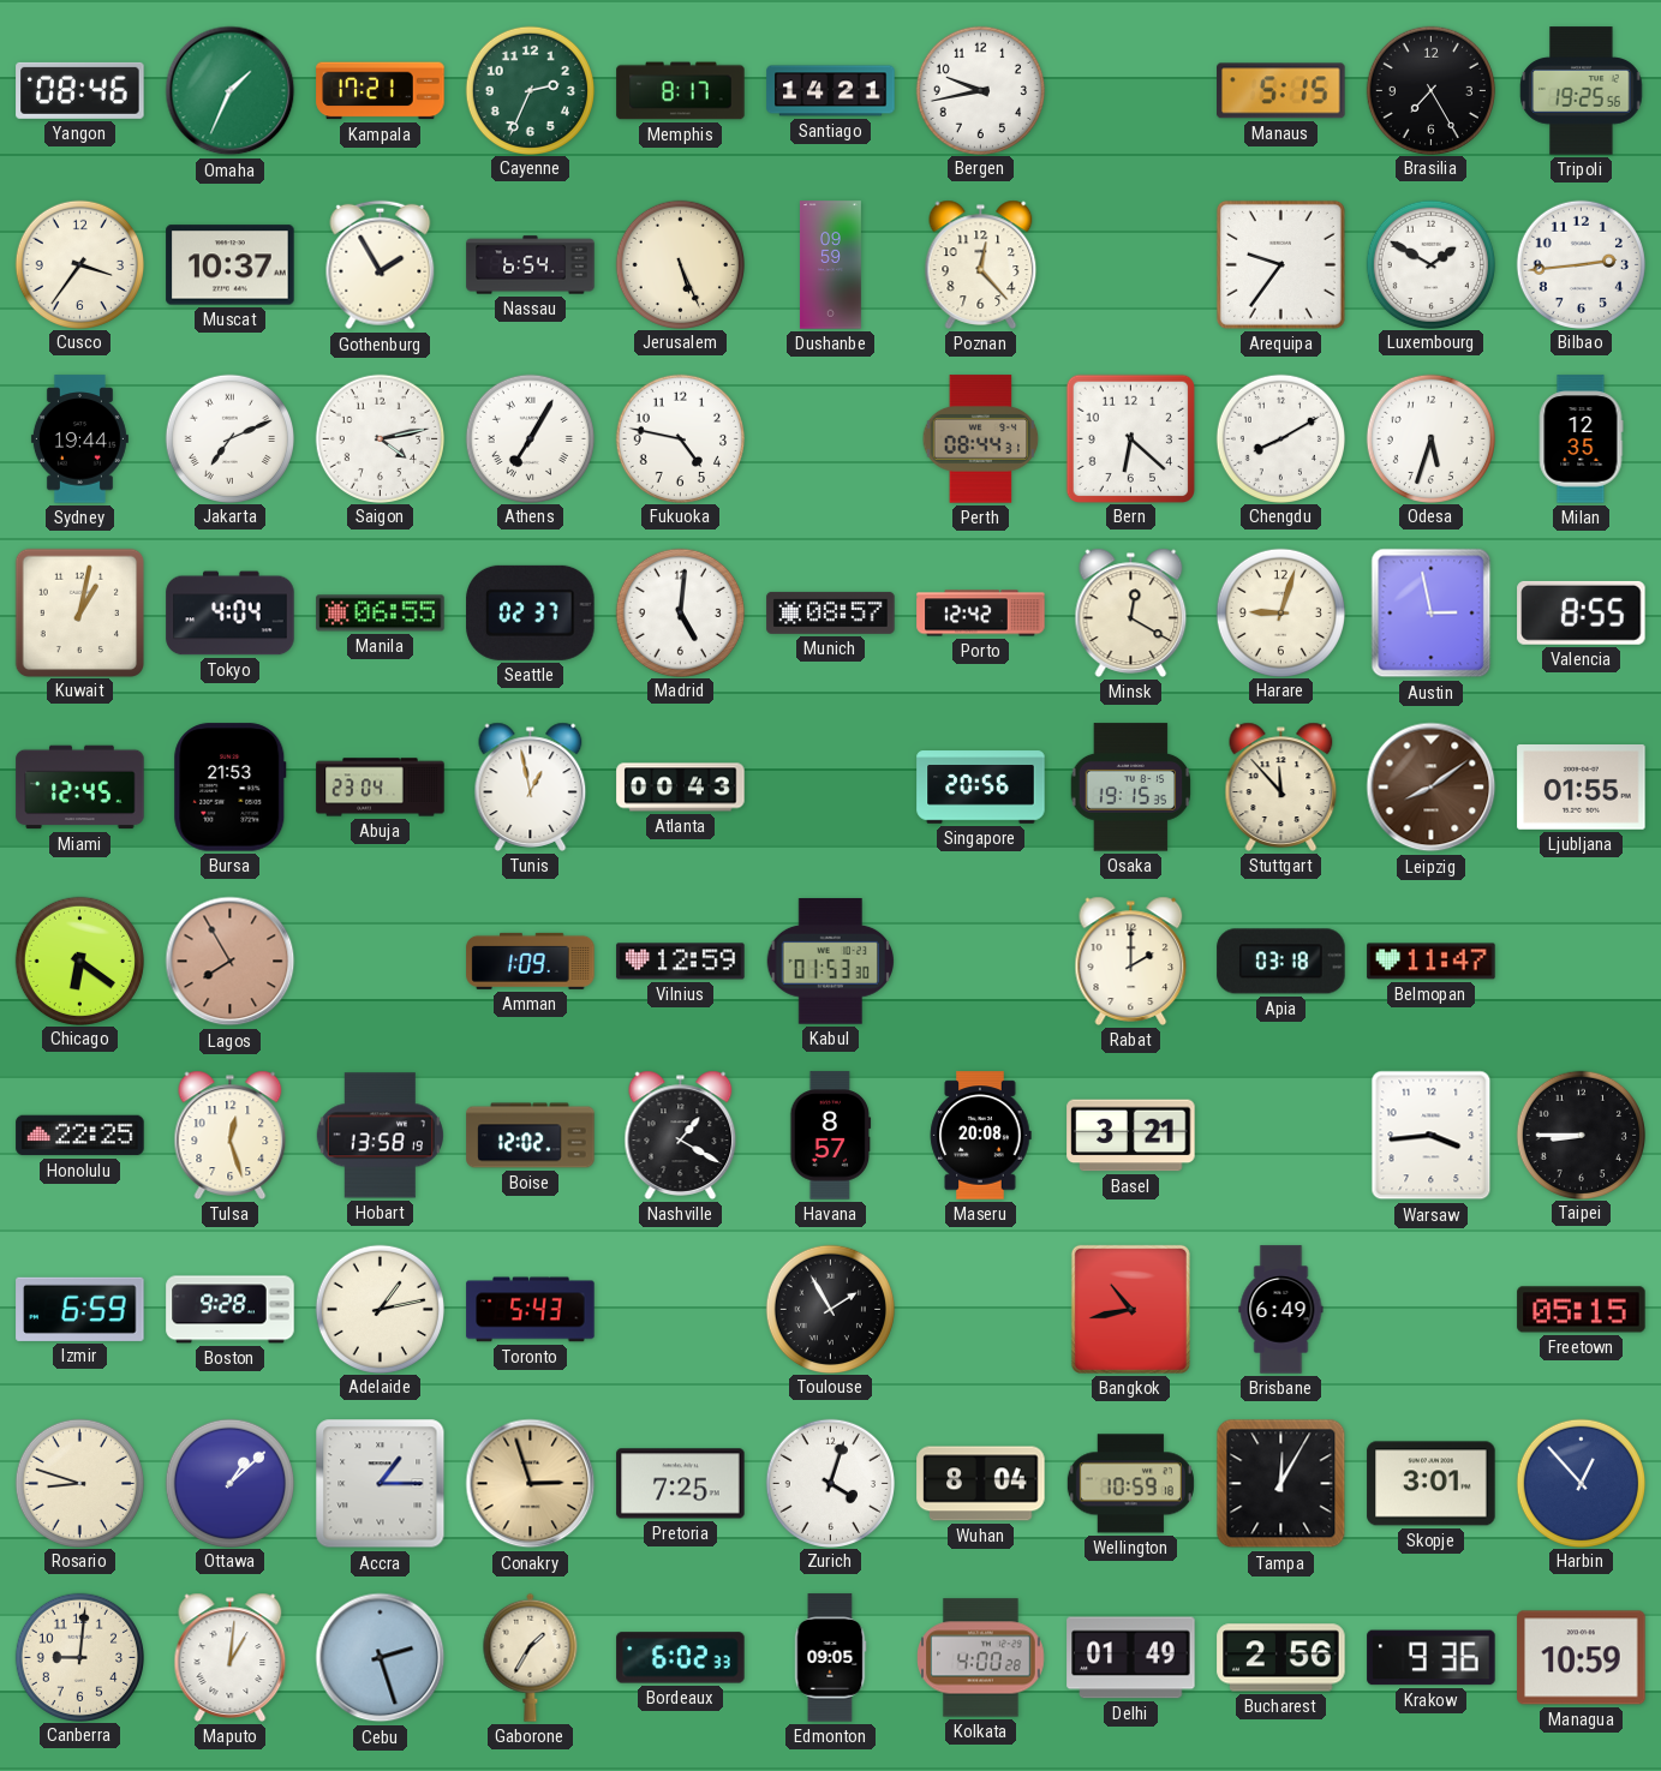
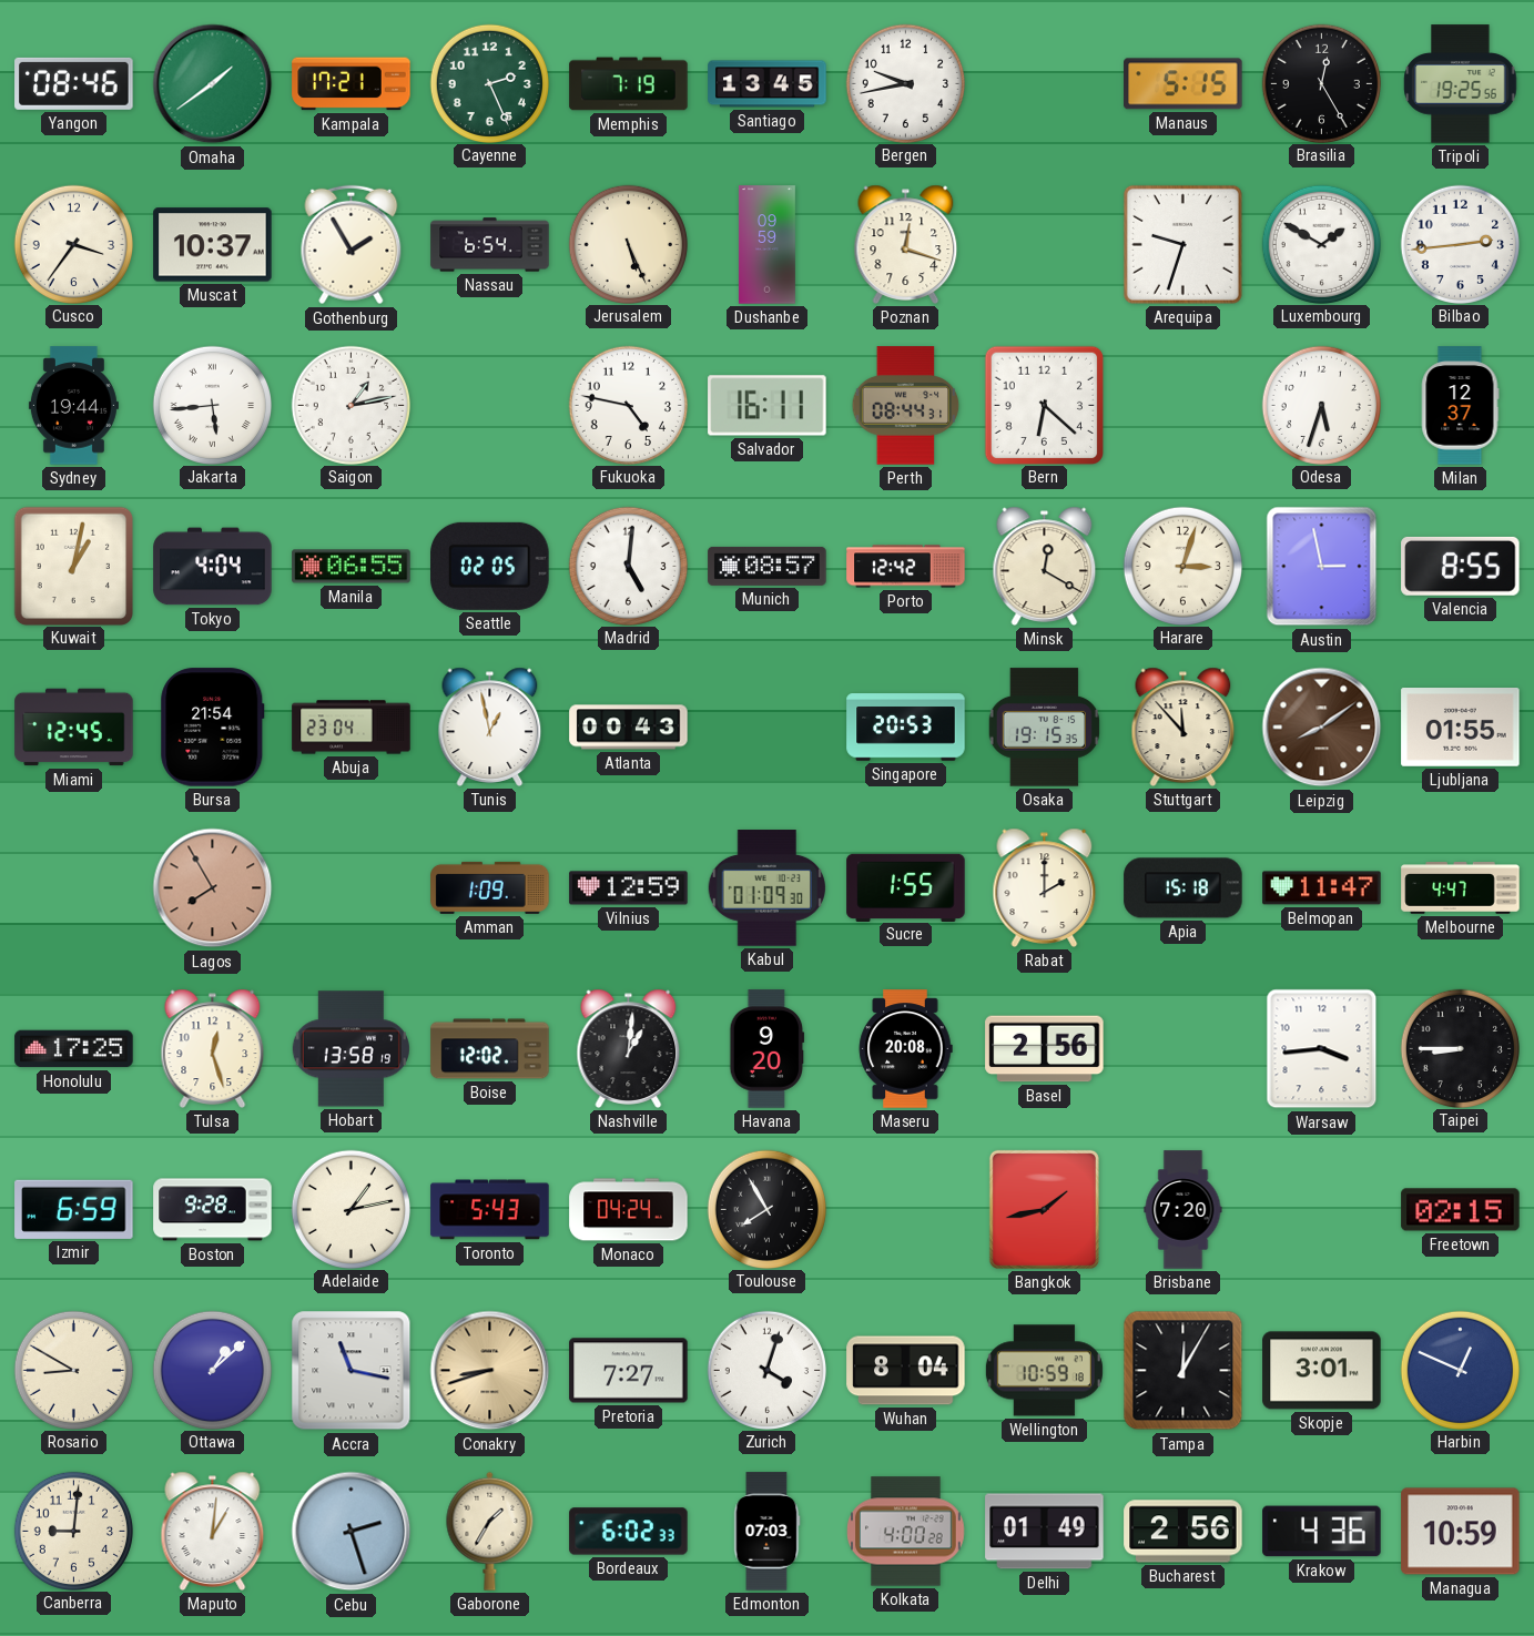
Omaha: 1:34 -> 1:39 (213, 84)
Cayenne: 2:34 -> 2:26 (489, 83)
Memphis: 8:17 -> 7:19 (629, 84)
Santiago: 14:21 -> 13:45 (768, 84)
Brasilia: 7:25 -> 12:25 (1321, 83)
Poznan: 12:23 -> 12:18 (906, 244)
Arequipa: 9:36 -> 9:33 (1182, 244)
Jakarta: 7:11 -> 5:44 (212, 405)
Saigon: 4:13 -> 1:13 (351, 405)
Athens: 7:05 -> none (530, 438)
Salvador: none -> 16:11 (768, 406)
Chengdu: 8:10 -> none (1280, 438)
Milan: 12:35 -> 12:37 (1460, 406)
Seattle: 02:37 -> 02:05 (490, 566)
Harare: 9:03 -> 3:03 (1182, 566)
Bursa: 21:53 -> 21:54 (213, 728)
Singapore: 20:56 -> 20:53 (906, 728)
Chicago: 6:21 -> none (79, 961)
Kabul: 01:53 -> 01:09 (766, 888)
Sucre: none -> 1:55 (906, 887)
Apia: 03:18 -> 15:18 (1183, 888)
Melbourne: none -> 4:47 (1461, 888)
Honolulu: 22:25 -> 17:25 (74, 1049)
Nashville: 1:20 -> 1:01 (629, 1048)
Havana: 8:57 -> 9:20 (768, 1049)
Basel: 3:21 -> 2:56 (1045, 1049)
Monaco: none -> 04:24 (629, 1210)
Toulouse: 1:55 -> 7:55 (766, 1209)
Bangkok: 10:43 -> 1:43 (1044, 1209)
Brisbane: 6:49 -> 7:20 (1183, 1210)
Freetown: 05:15 -> 02:15 (1461, 1210)
Rosario: 8:48 -> 8:50 (73, 1370)
Accra: 1:15 -> 11:17 (352, 1371)
Conakry: 2:57 -> 8:42 (490, 1371)
Pretoria: 7:25 -> 7:27 (629, 1371)
Harbin: 12:53 -> 12:49 (1460, 1370)
Edmonton: 09:05 -> 07:03 (768, 1532)
Krakow: 9:36 -> 4:36 (1322, 1532)
